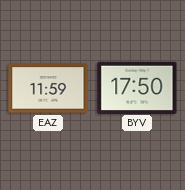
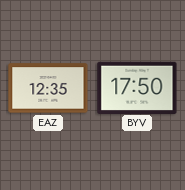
EAZ: 11:59 -> 12:35 (48, 88)
